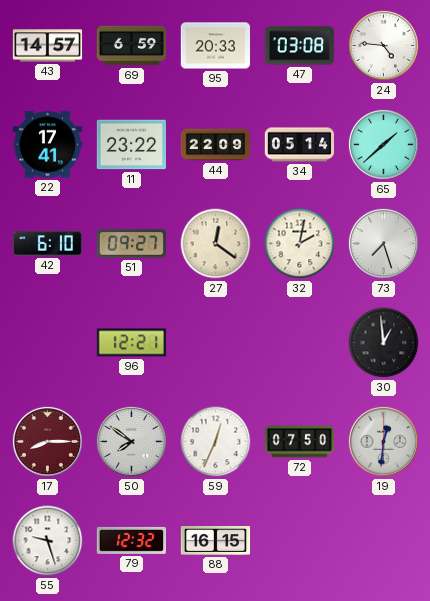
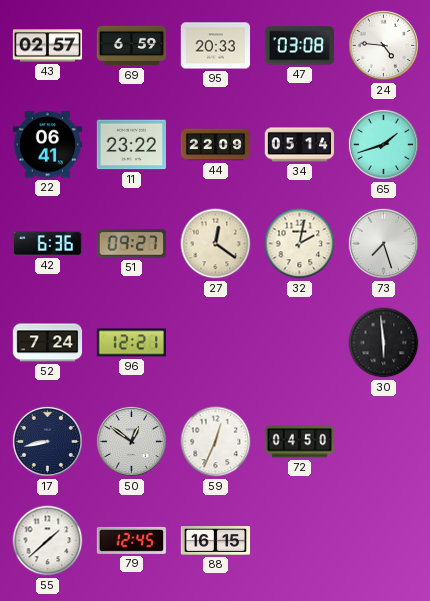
43: 14:57 -> 02:57 (48, 46)
22: 17:41 -> 06:41 (48, 145)
65: 1:38 -> 1:42 (383, 144)
42: 6:10 -> 6:36 (47, 244)
52: none -> 7:24 (48, 343)
30: 12:59 -> 5:59 (384, 343)
17: 8:15 -> 8:43 (47, 441)
17 dial: burgundy -> navy (47, 441)
50: 7:51 -> 12:51 (131, 441)
72: 07:50 -> 04:50 (300, 442)
19: 12:31 -> none (383, 441)
55: 9:27 -> 1:38 (48, 541)
79: 12:32 -> 12:45 (132, 540)
